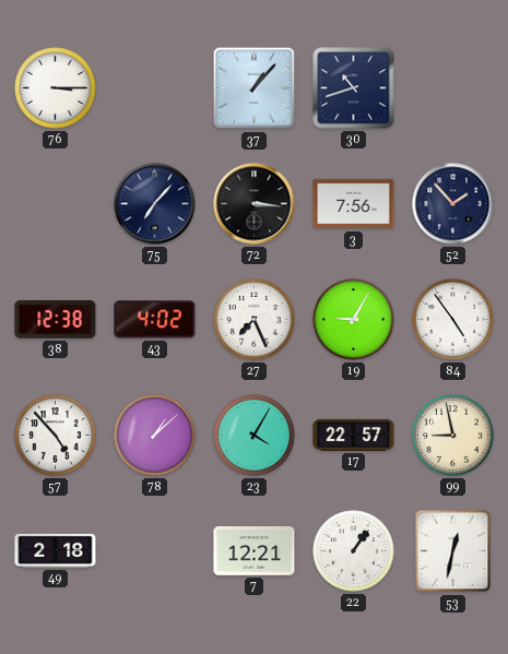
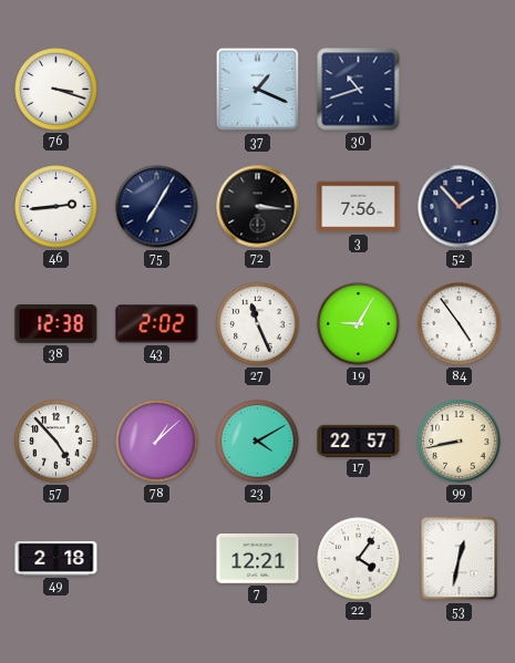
76: 3:15 -> 3:18 (56, 90)
37: 1:07 -> 1:19 (258, 90)
46: none -> 2:44 (56, 207)
75: 7:07 -> 7:05 (157, 207)
43: 4:02 -> 2:02 (157, 324)
27: 7:26 -> 11:26 (258, 324)
23: 4:05 -> 4:10 (258, 442)
99: 8:58 -> 8:43 (460, 442)
22: 1:06 -> 4:06 (359, 559)
